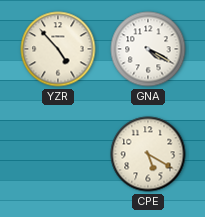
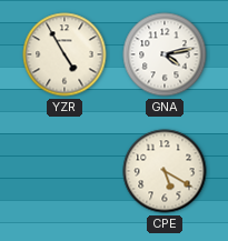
YZR: 4:53 -> 4:55 (65, 54)
GNA: 4:20 -> 4:13 (165, 54)
